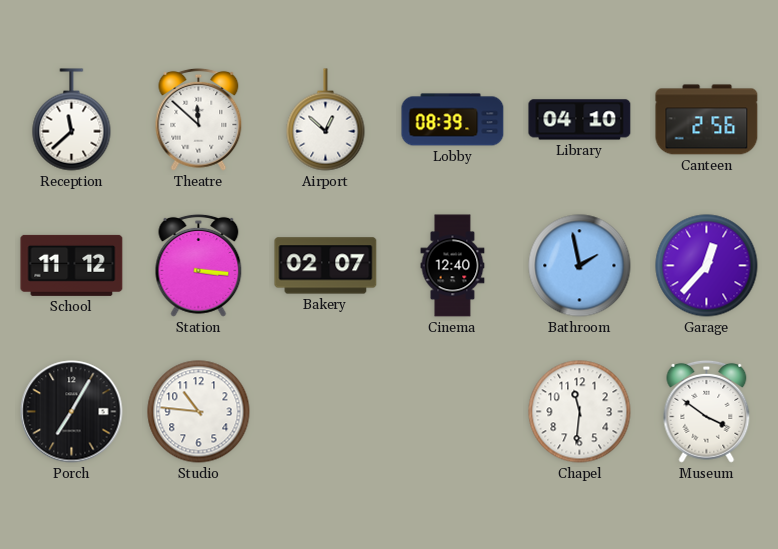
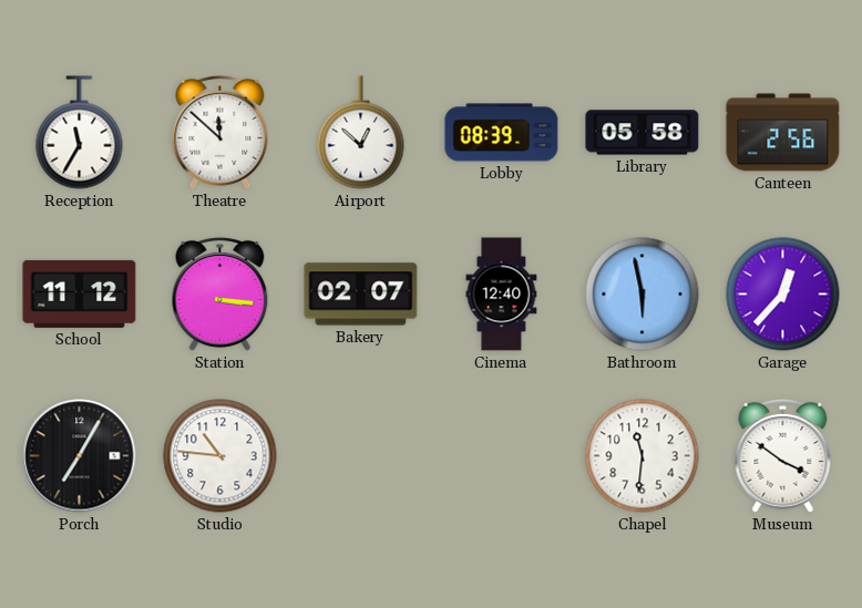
Reception: 11:38 -> 11:35 (80, 133)
Library: 04:10 -> 05:58 (643, 133)
Bathroom: 1:58 -> 5:58 (643, 295)
